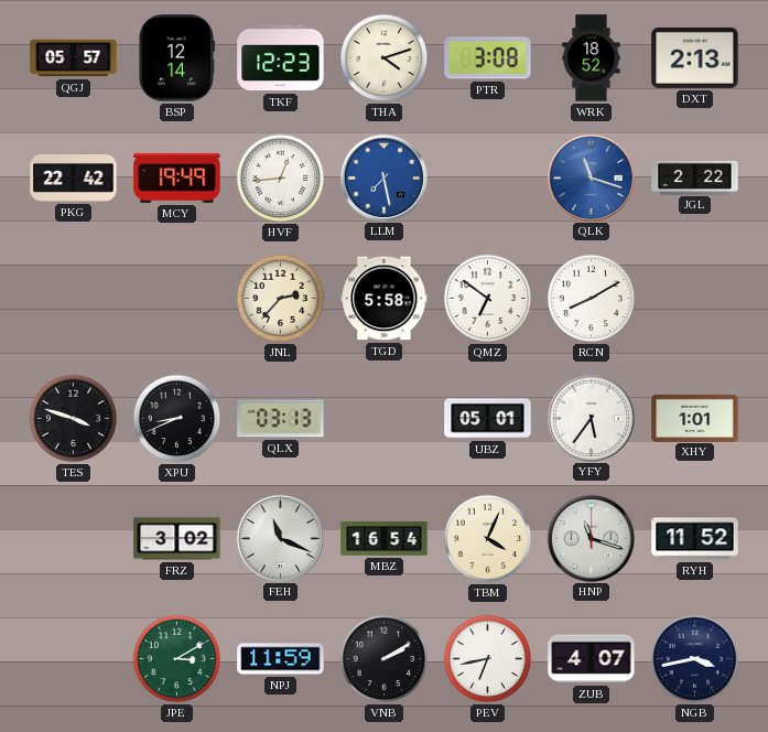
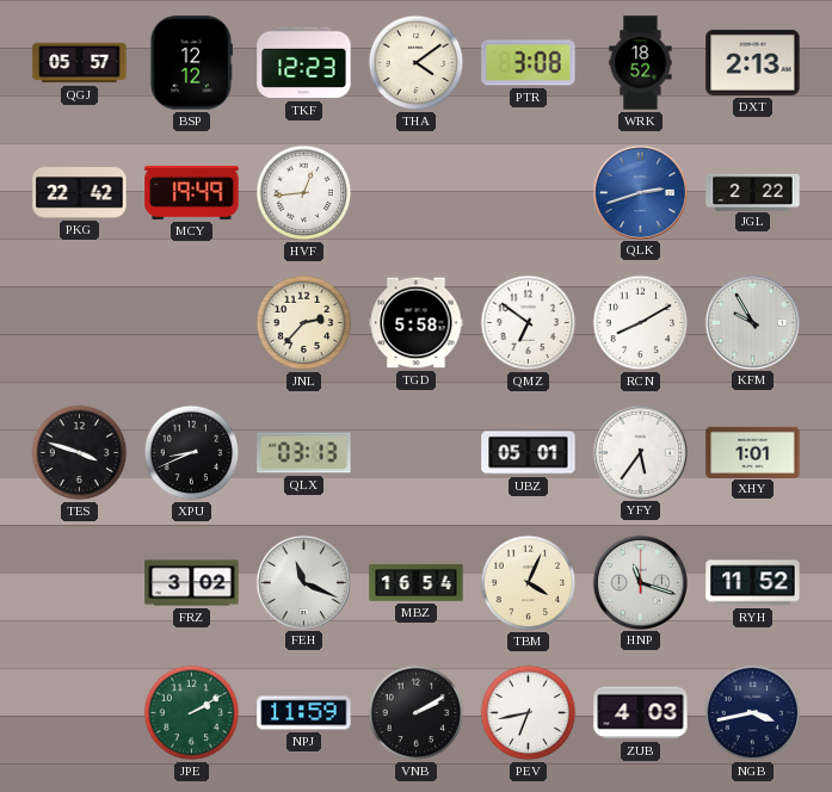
BSP: 12:14 -> 12:12 (191, 63)
THA: 4:12 -> 4:09 (417, 63)
LLM: 7:28 -> none (383, 177)
QLK: 11:18 -> 2:42 (640, 192)
KFM: none -> 9:55 (752, 322)
JPE: 3:10 -> 2:10 (192, 713)
ZUB: 4:07 -> 4:03 (641, 713)
